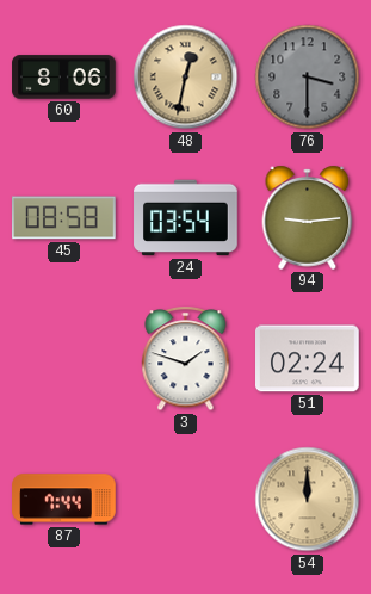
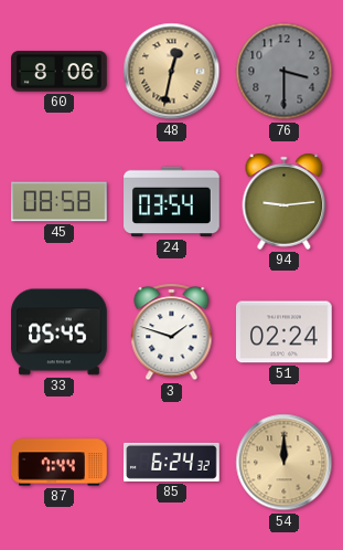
33: none -> 05:45 (60, 332)
85: none -> 6:24 (172, 462)
